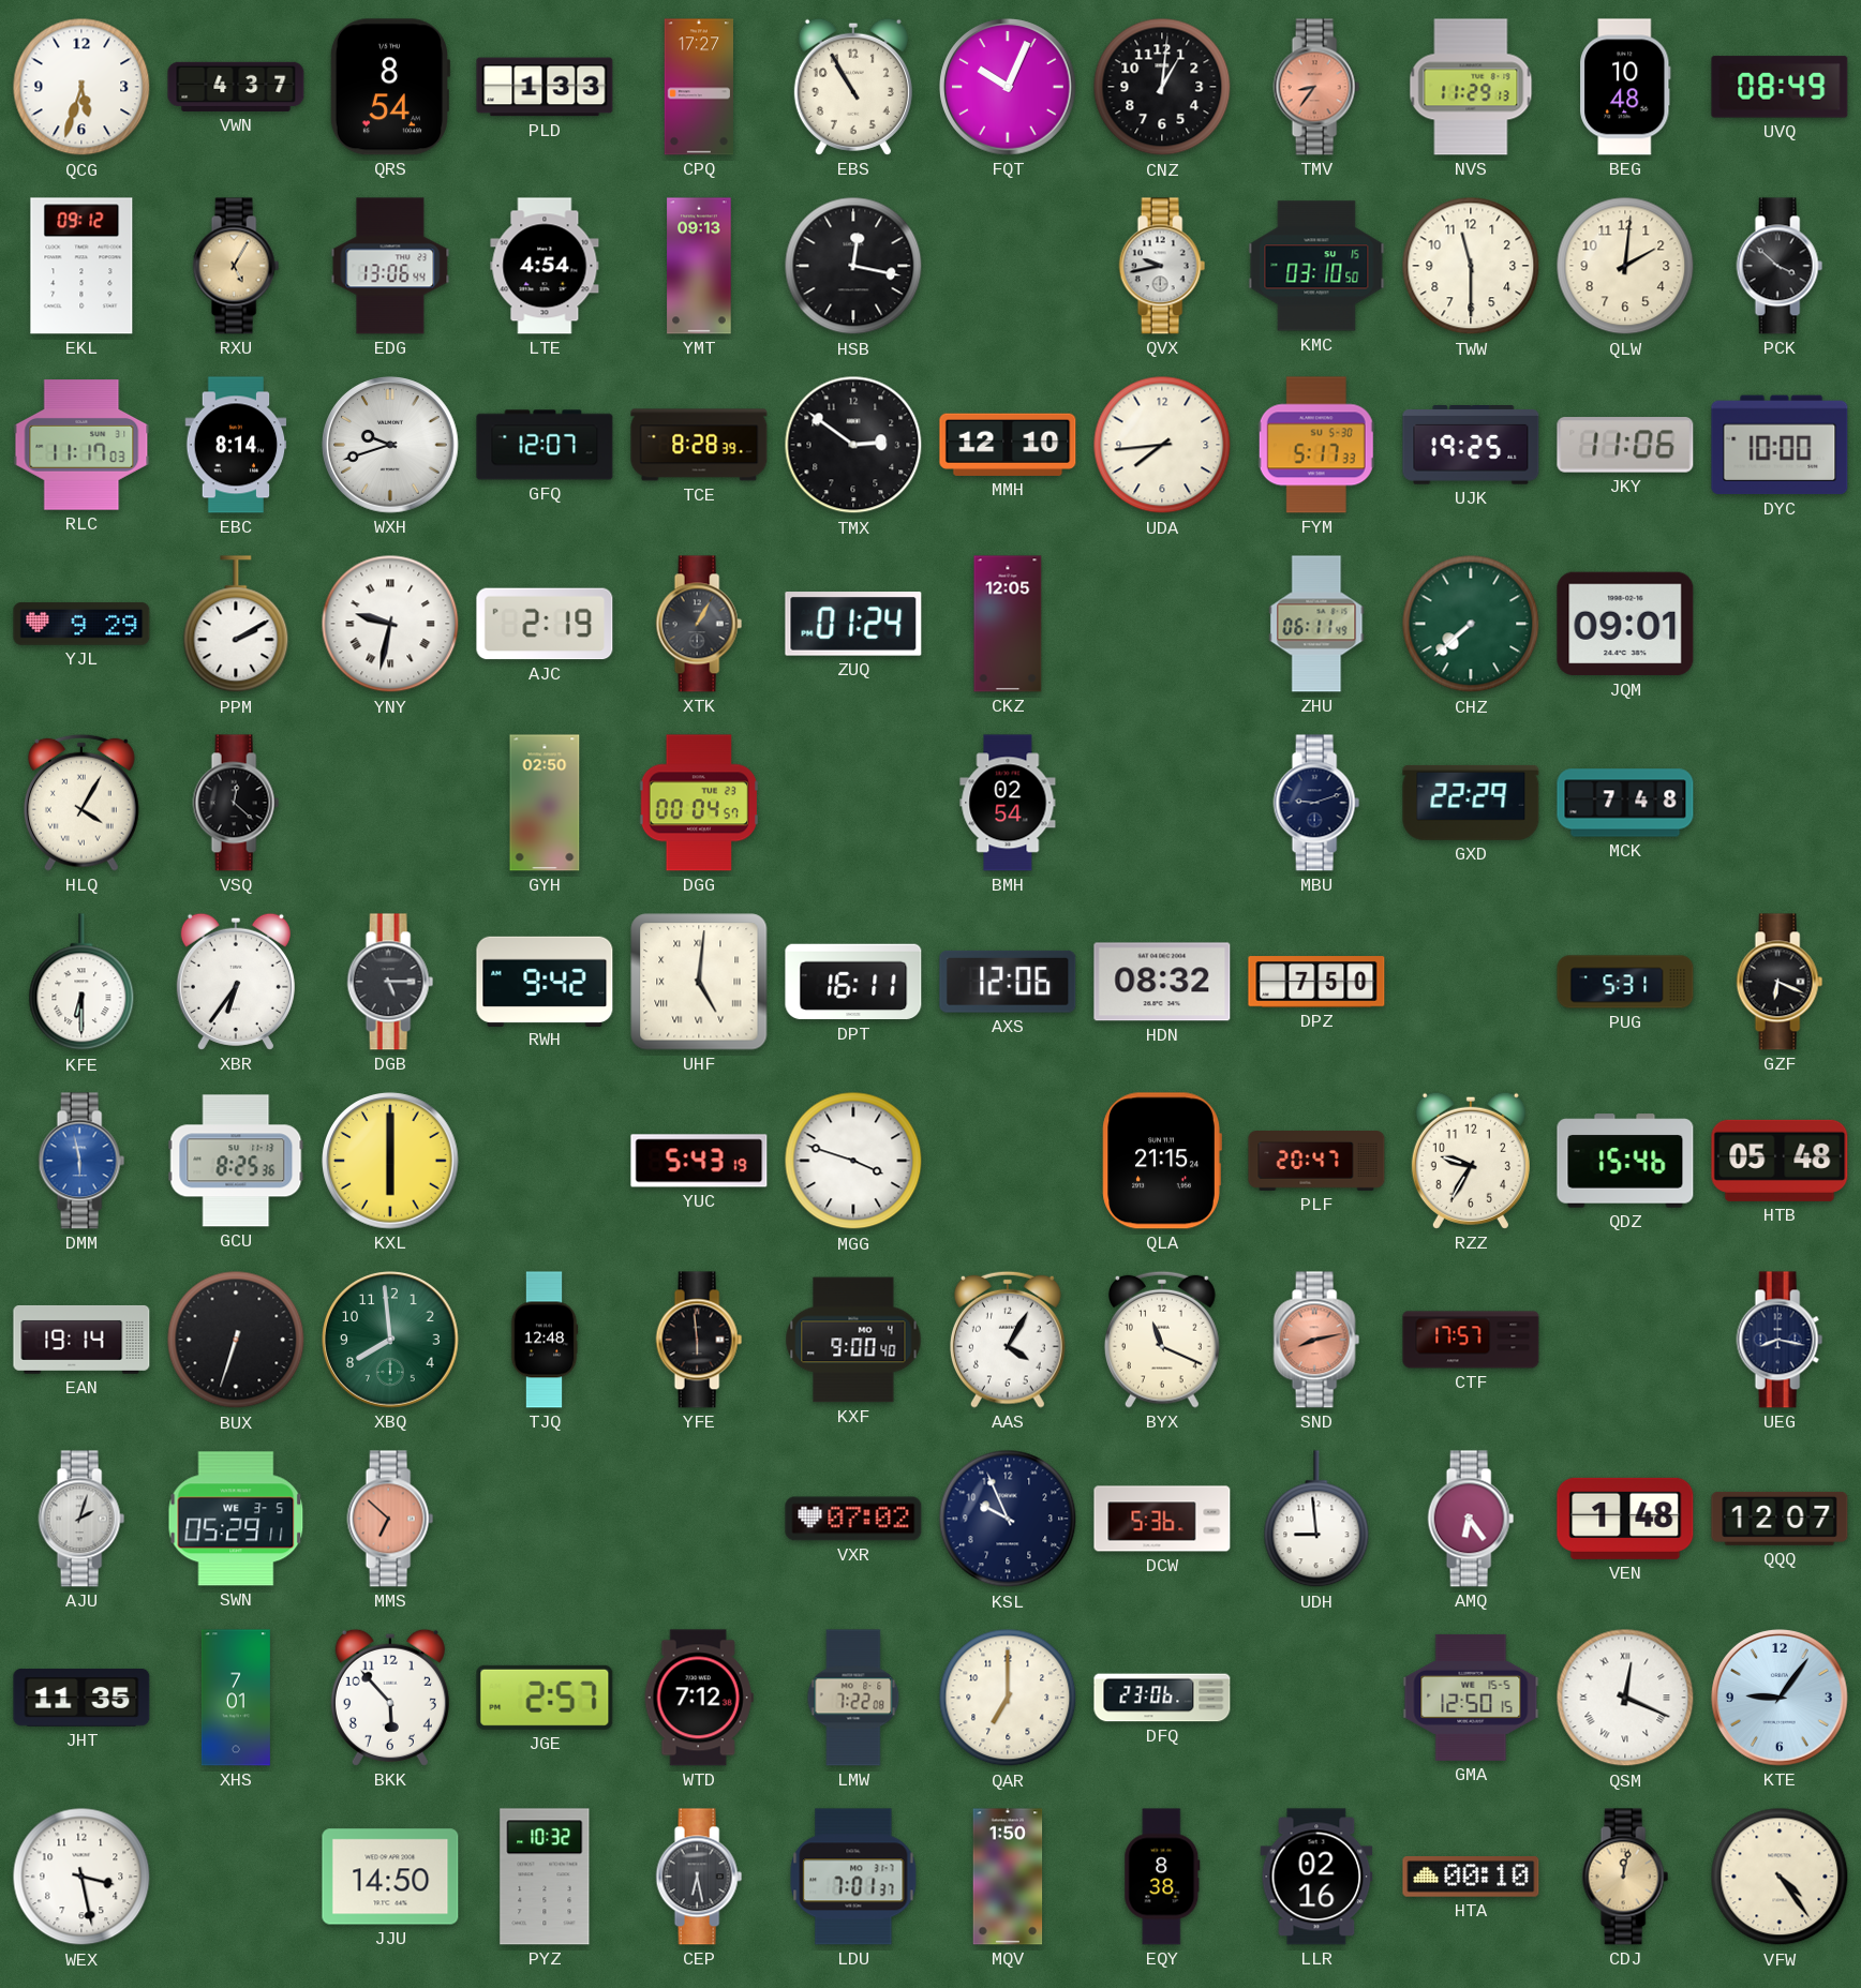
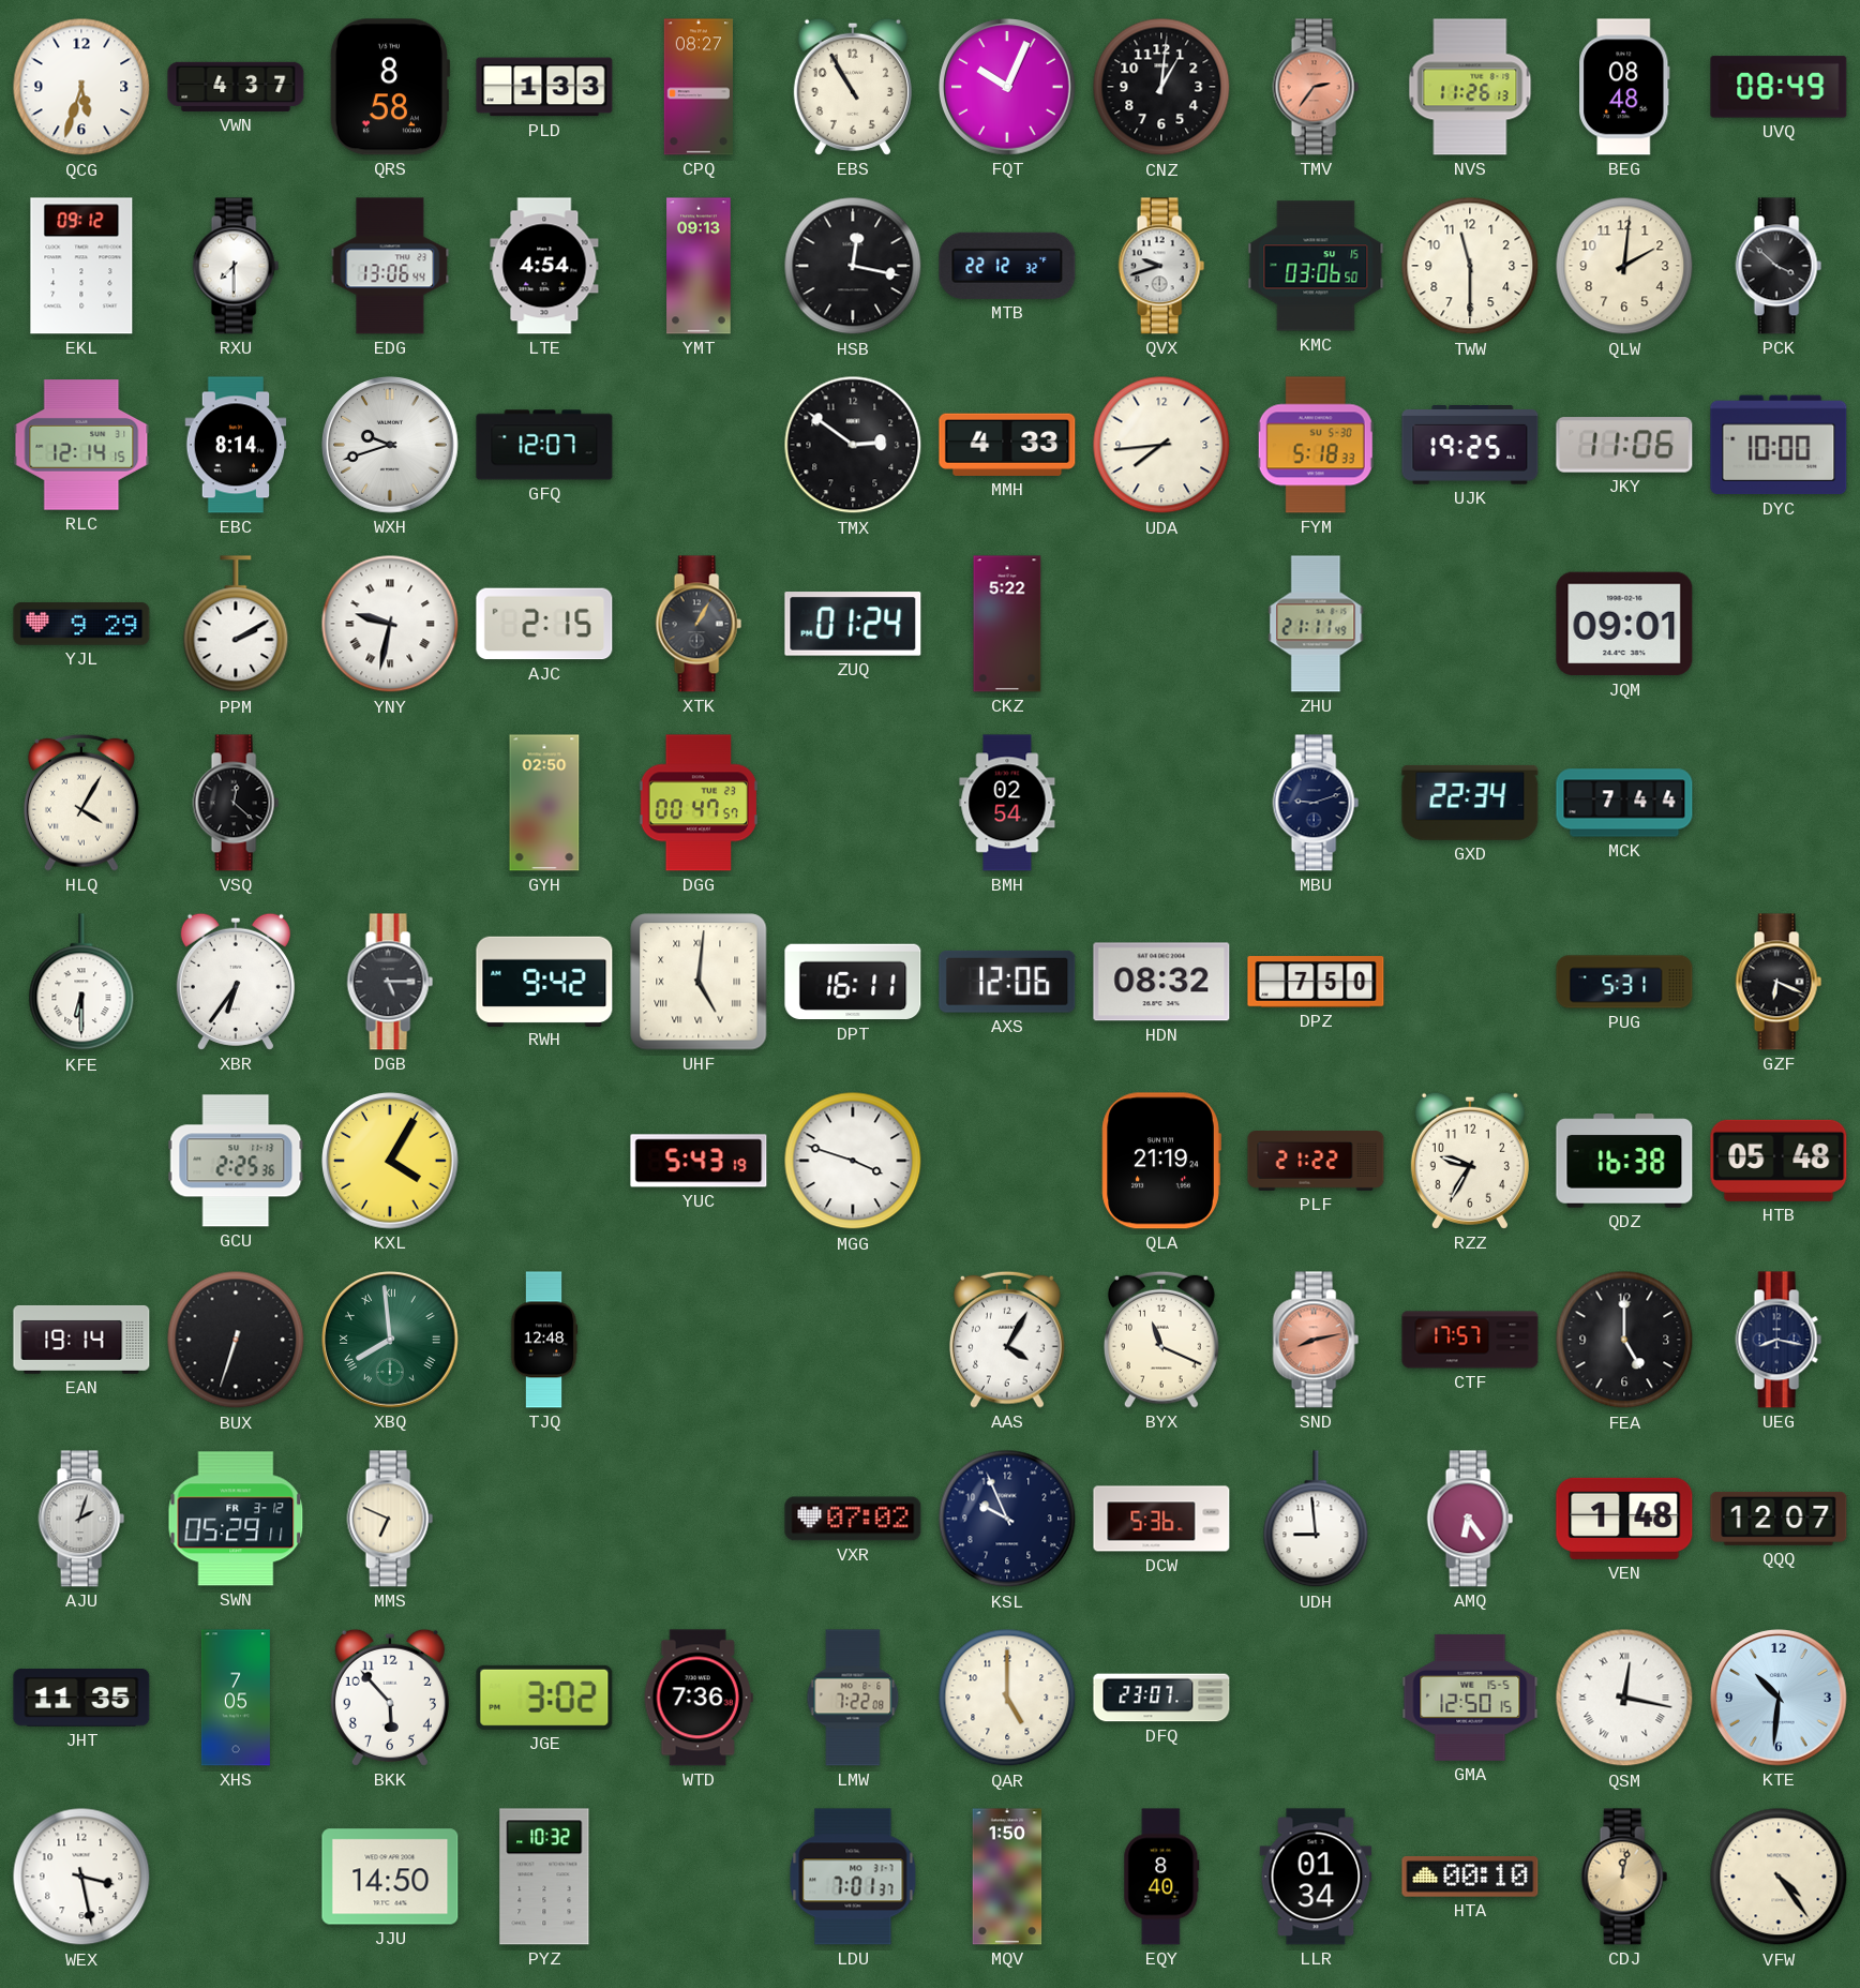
QRS: 8:54 -> 8:58 (390, 87)
CPQ: 17:27 -> 08:27 (697, 87)
TMV: 8:36 -> 2:36 (1316, 87)
NVS: 11:29 -> 11:26 (1470, 87)
BEG: 10:48 -> 08:48 (1624, 87)
RXU: 5:05 -> 7:30 (236, 266)
RXU dial: champagne -> white (236, 266)
MTB: none -> 22:12 (1007, 266)
QVX: 9:43 -> 9:42 (1161, 266)
KMC: 03:10 -> 03:06 (1316, 266)
RLC: 11:17 -> 12:14 (81, 445)
TCE: 8:28 -> none (699, 445)
MMH: 12:10 -> 4:33 (1007, 445)
FYM: 5:17 -> 5:18 (1316, 445)
AJC: 2:19 -> 2:15 (544, 624)
CKZ: 12:05 -> 5:22 (1007, 624)
ZHU: 06:11 -> 21:11 (1316, 624)
CHZ: 7:38 -> none (1471, 624)
DGG: 00:04 -> 00:47 (697, 803)
GXD: 22:29 -> 22:34 (1470, 803)
MCK: 7:48 -> 7:44 (1624, 803)
DMM: 5:58 -> none (81, 1161)
GCU: 8:25 -> 2:25 (236, 1161)
KXL: 6:00 -> 4:05 (391, 1162)
QLA: 21:15 -> 21:19 (1161, 1161)
PLF: 20:47 -> 21:22 (1316, 1162)
QDZ: 15:46 -> 16:38 (1624, 1161)
XBQ numerals: Arabic -> Roman (391, 1341)
YFE: 5:59 -> none (699, 1340)
KXF: 9:00 -> none (853, 1340)
FEA: none -> 5:00 (1624, 1340)
SWN date: WE 3-5 -> FR 3-12 (236, 1519)
MMS: 6:52 -> 6:49 (390, 1519)
MMS dial: salmon -> cream (390, 1519)
XHS: 7:01 -> 7:05 (236, 1698)
JGE: 2:57 -> 3:02 (544, 1698)
WTD: 7:12 -> 7:36 (699, 1698)
QAR: 7:00 -> 5:00 (1007, 1698)
DFQ: 23:06 -> 23:07 (1161, 1698)
QSM: 12:19 -> 12:17 (1624, 1698)
KTE: 9:06 -> 10:31 (1780, 1699)
CEP: 6:28 -> none (699, 1877)
EQY: 8:38 -> 8:40 (1161, 1877)
LLR: 02:16 -> 01:34 (1316, 1877)
